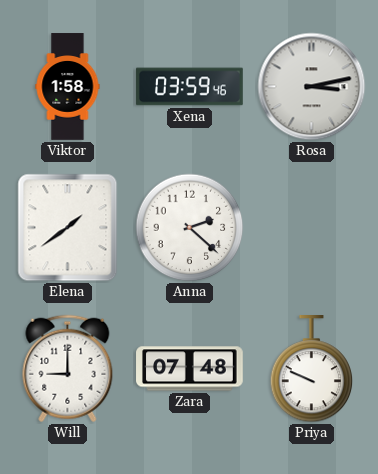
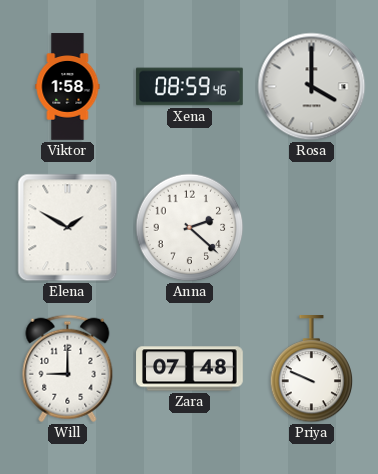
Xena: 03:59 -> 08:59 (190, 87)
Rosa: 3:13 -> 4:00 (312, 87)
Elena: 1:39 -> 1:50 (68, 228)
